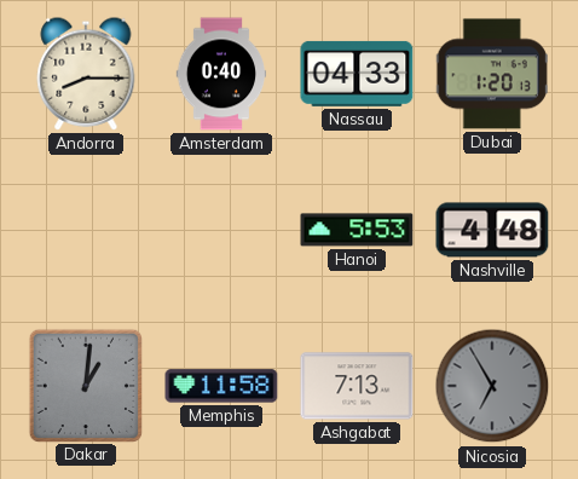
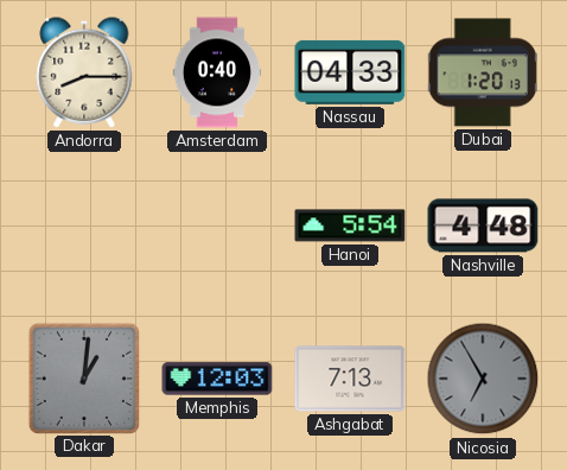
Hanoi: 5:53 -> 5:54 (350, 226)
Memphis: 11:58 -> 12:03 (217, 379)
